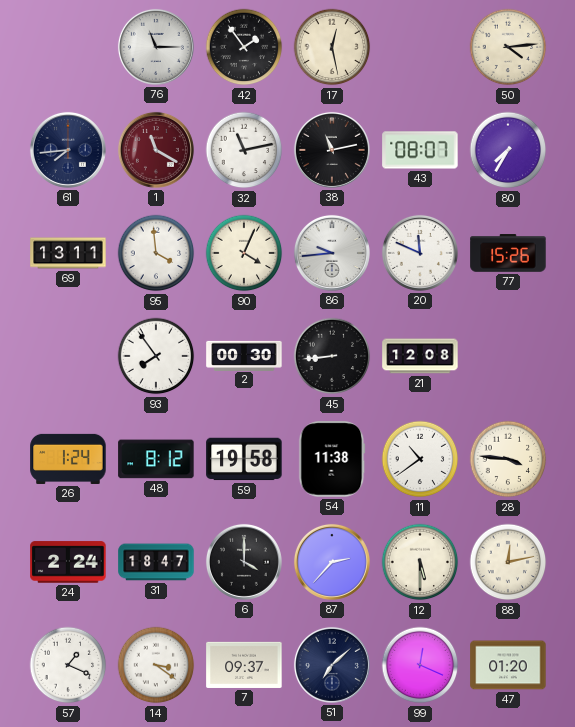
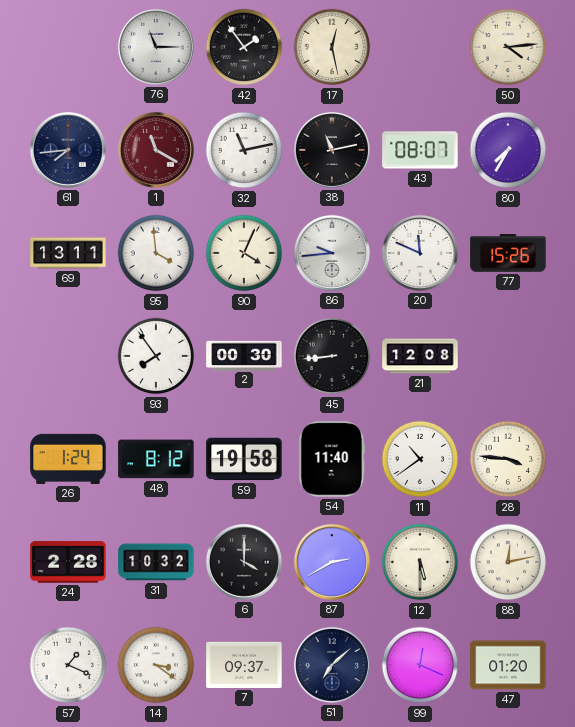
54: 11:38 -> 11:40 (332, 459)
24: 2:24 -> 2:28 (68, 562)
31: 18:47 -> 10:32 (156, 562)
87: 2:37 -> 2:40 (332, 562)
